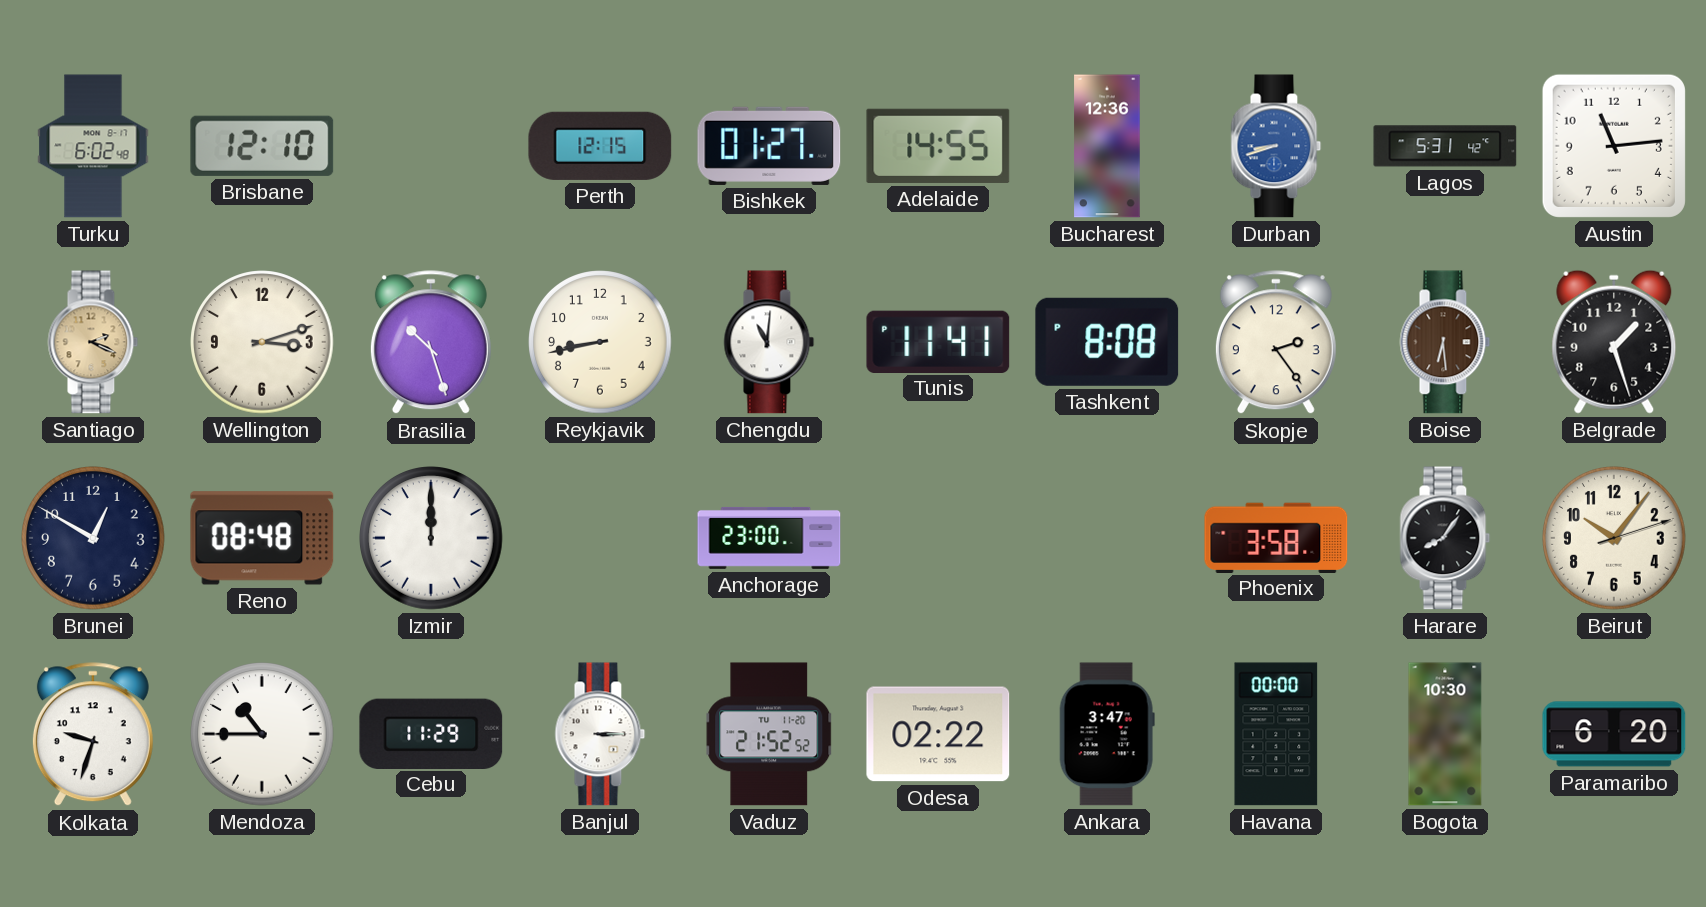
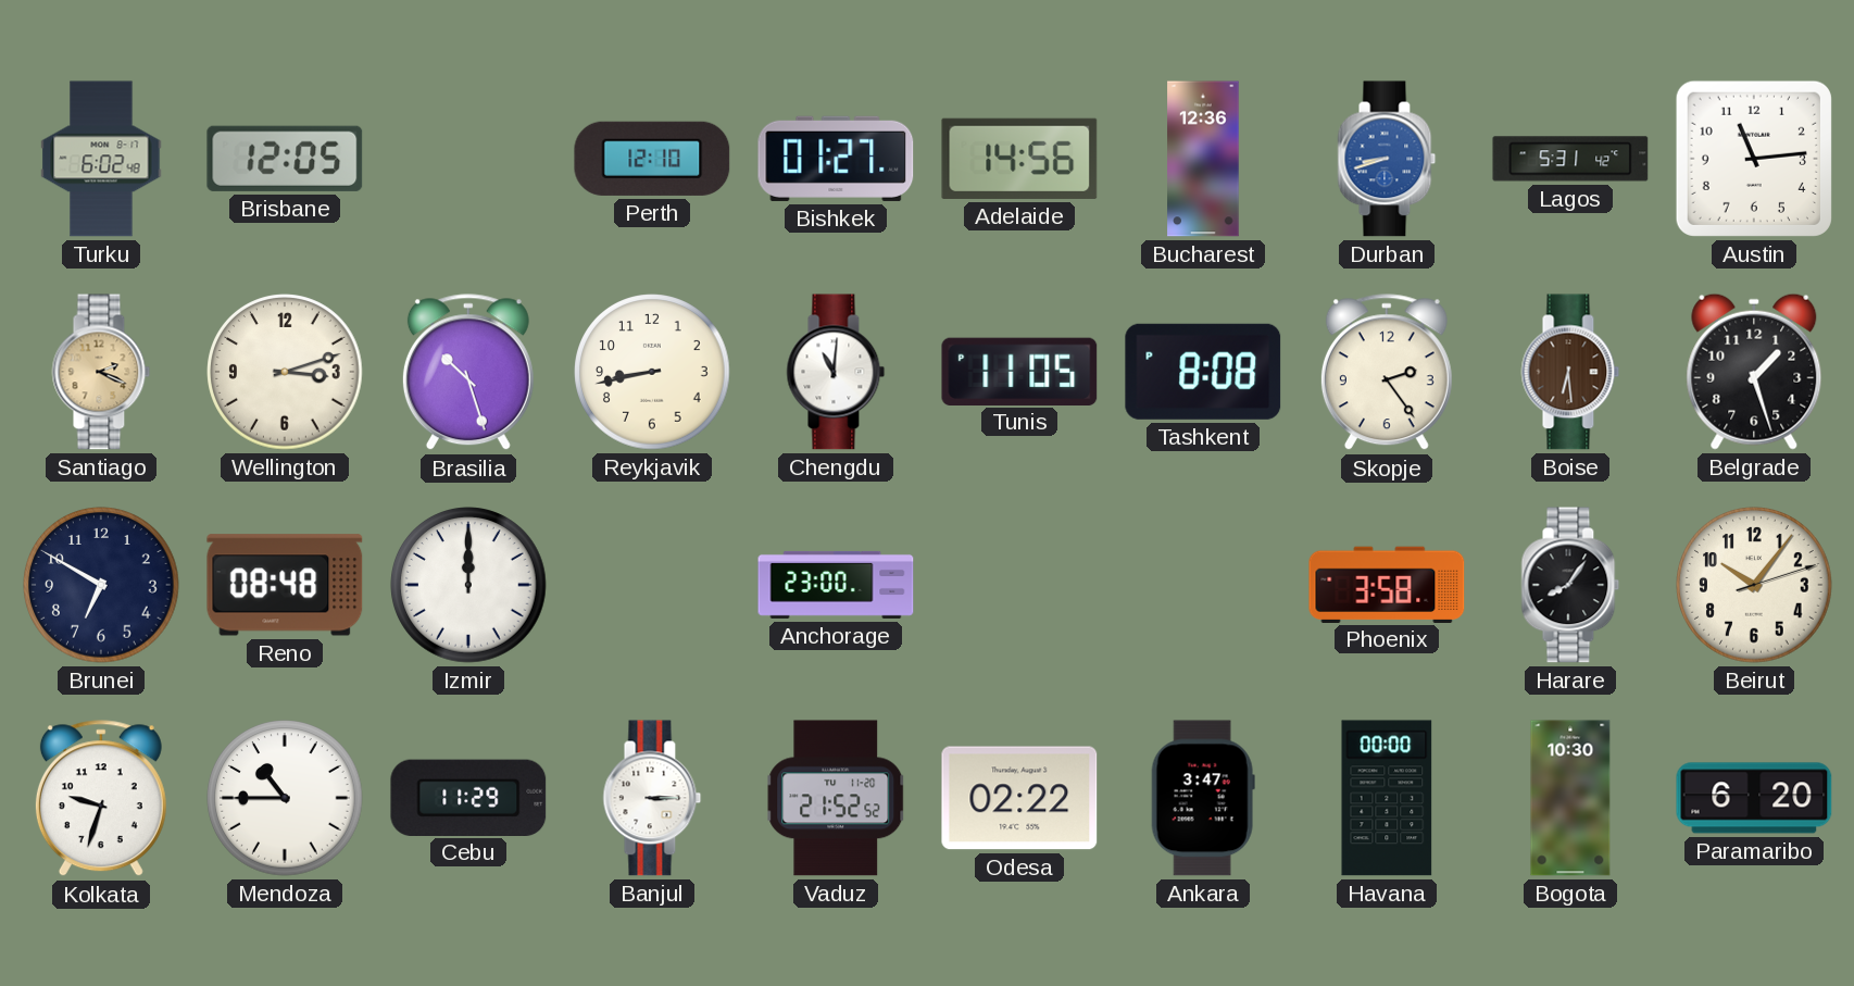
Brisbane: 12:10 -> 12:05 (285, 159)
Perth: 12:15 -> 12:10 (652, 159)
Adelaide: 14:55 -> 14:56 (1019, 159)
Tunis: 11:41 -> 11:05 (1019, 371)
Brunei: 12:50 -> 6:50 (101, 585)
